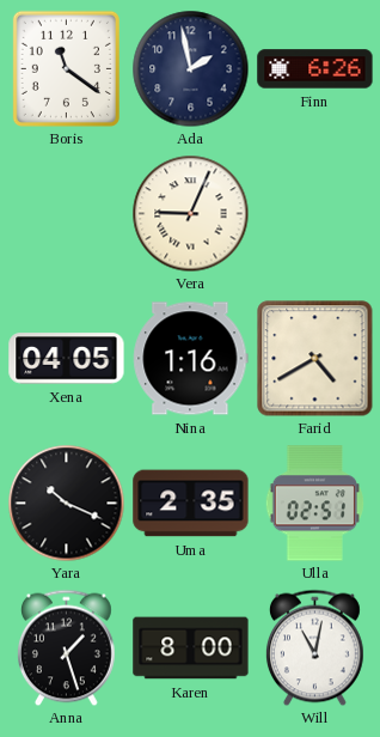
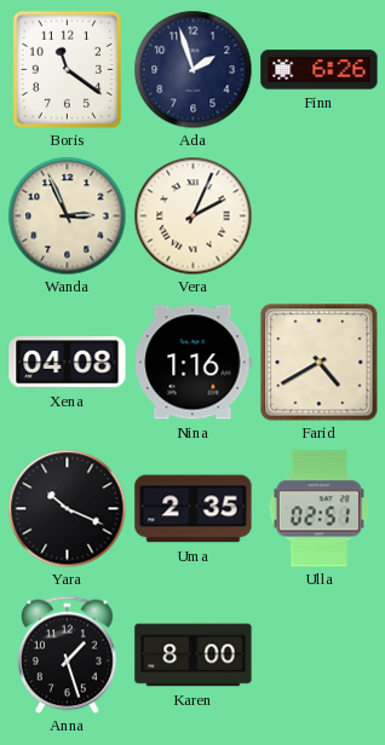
Ada: 1:58 -> 1:57 (192, 69)
Wanda: none -> 2:56 (67, 215)
Vera: 9:04 -> 2:04 (192, 215)
Xena: 04:05 -> 04:08 (68, 363)
Will: 11:02 -> none (314, 647)
